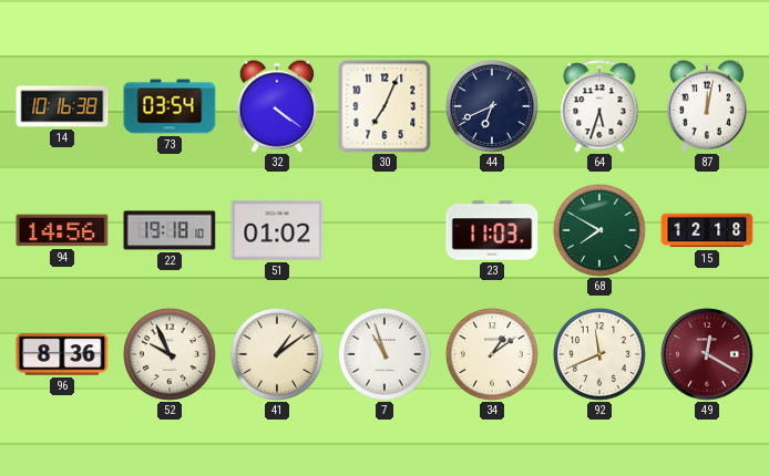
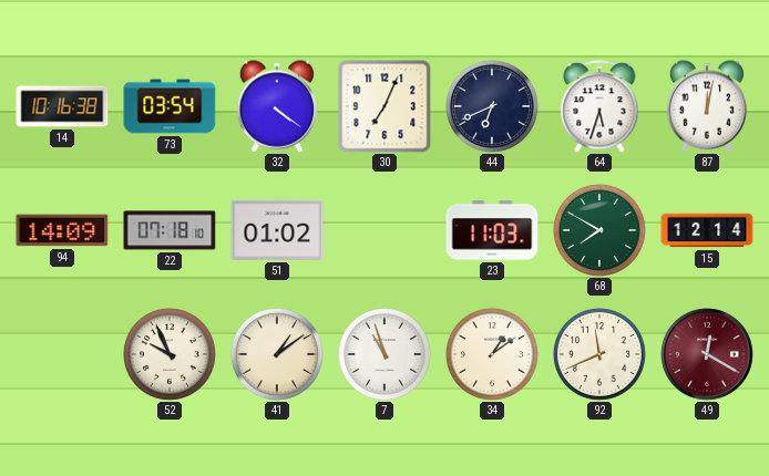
94: 14:56 -> 14:09 (62, 230)
22: 19:18 -> 07:18 (170, 230)
15: 12:18 -> 12:14 (707, 230)
96: 8:36 -> none (62, 354)
